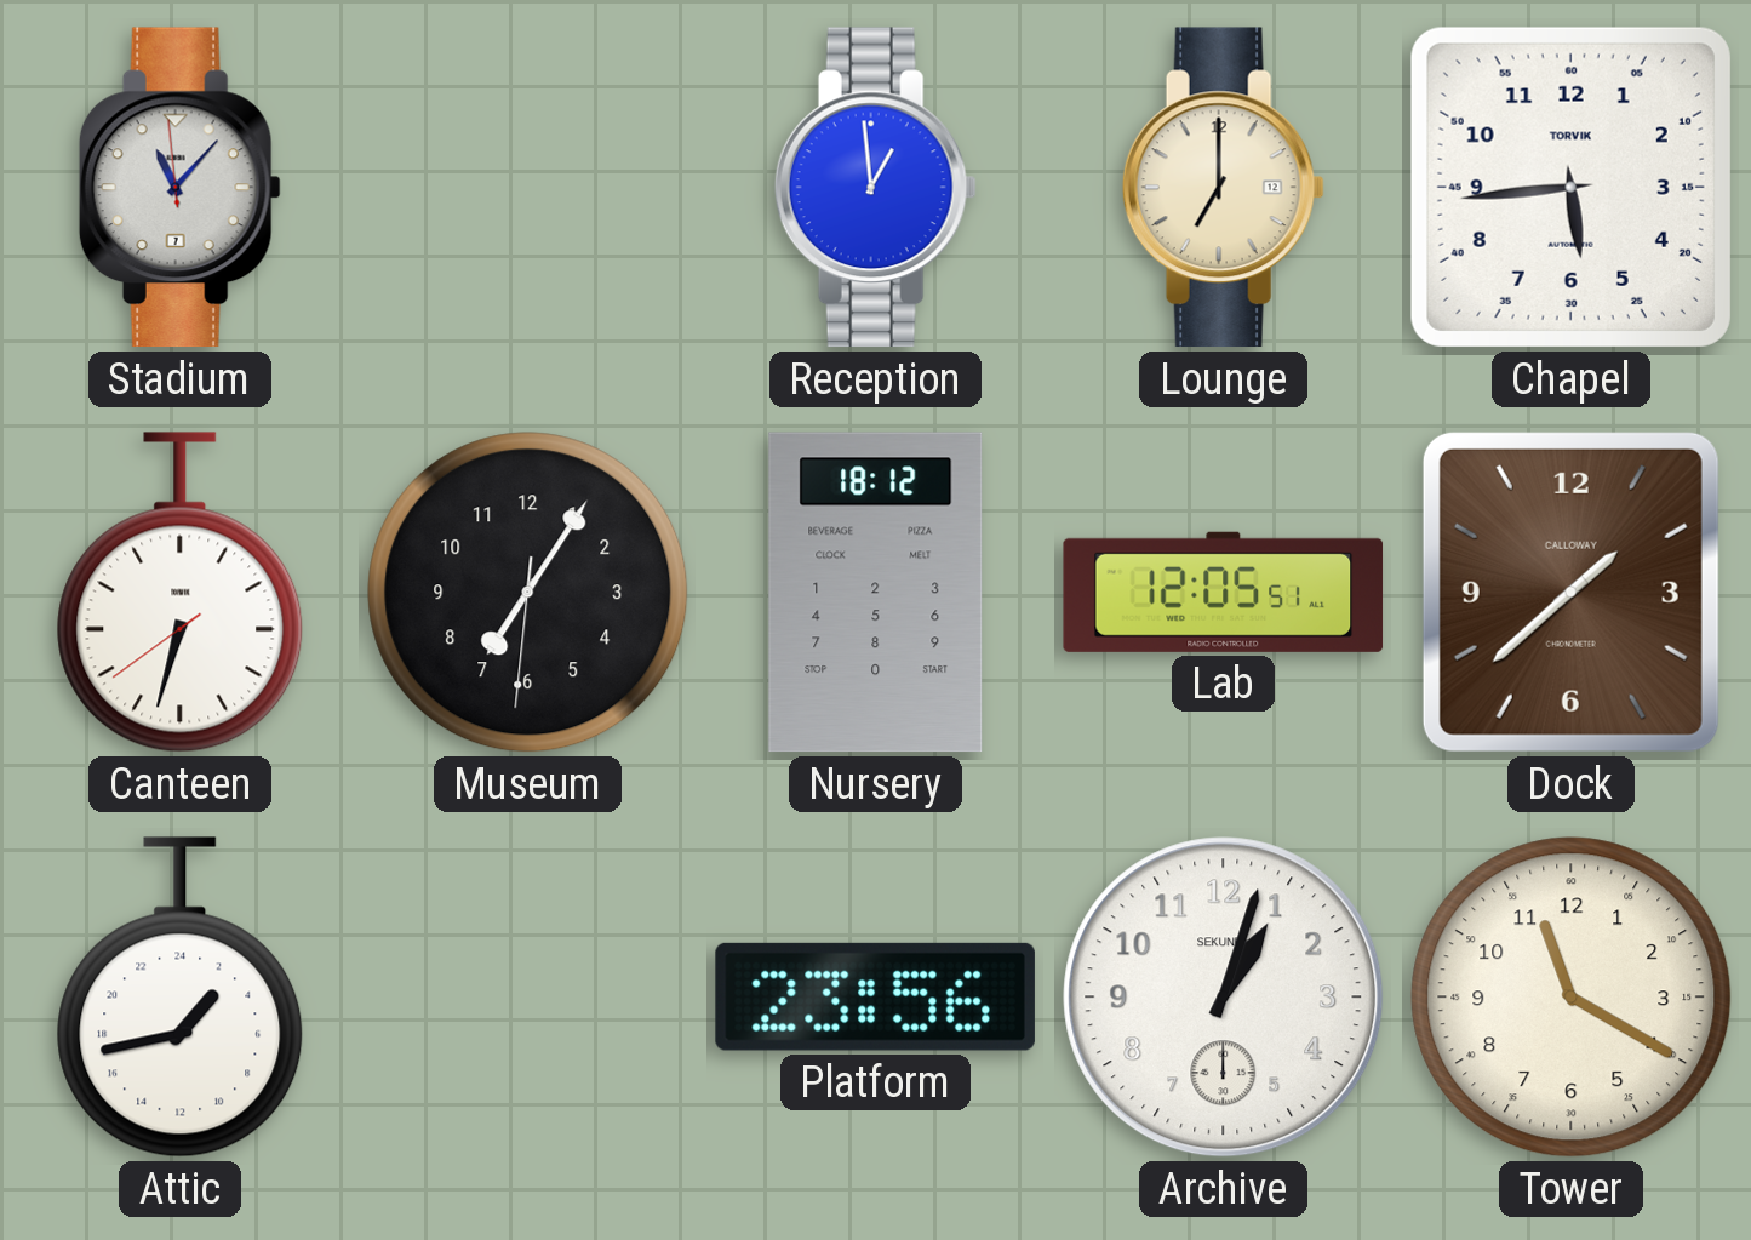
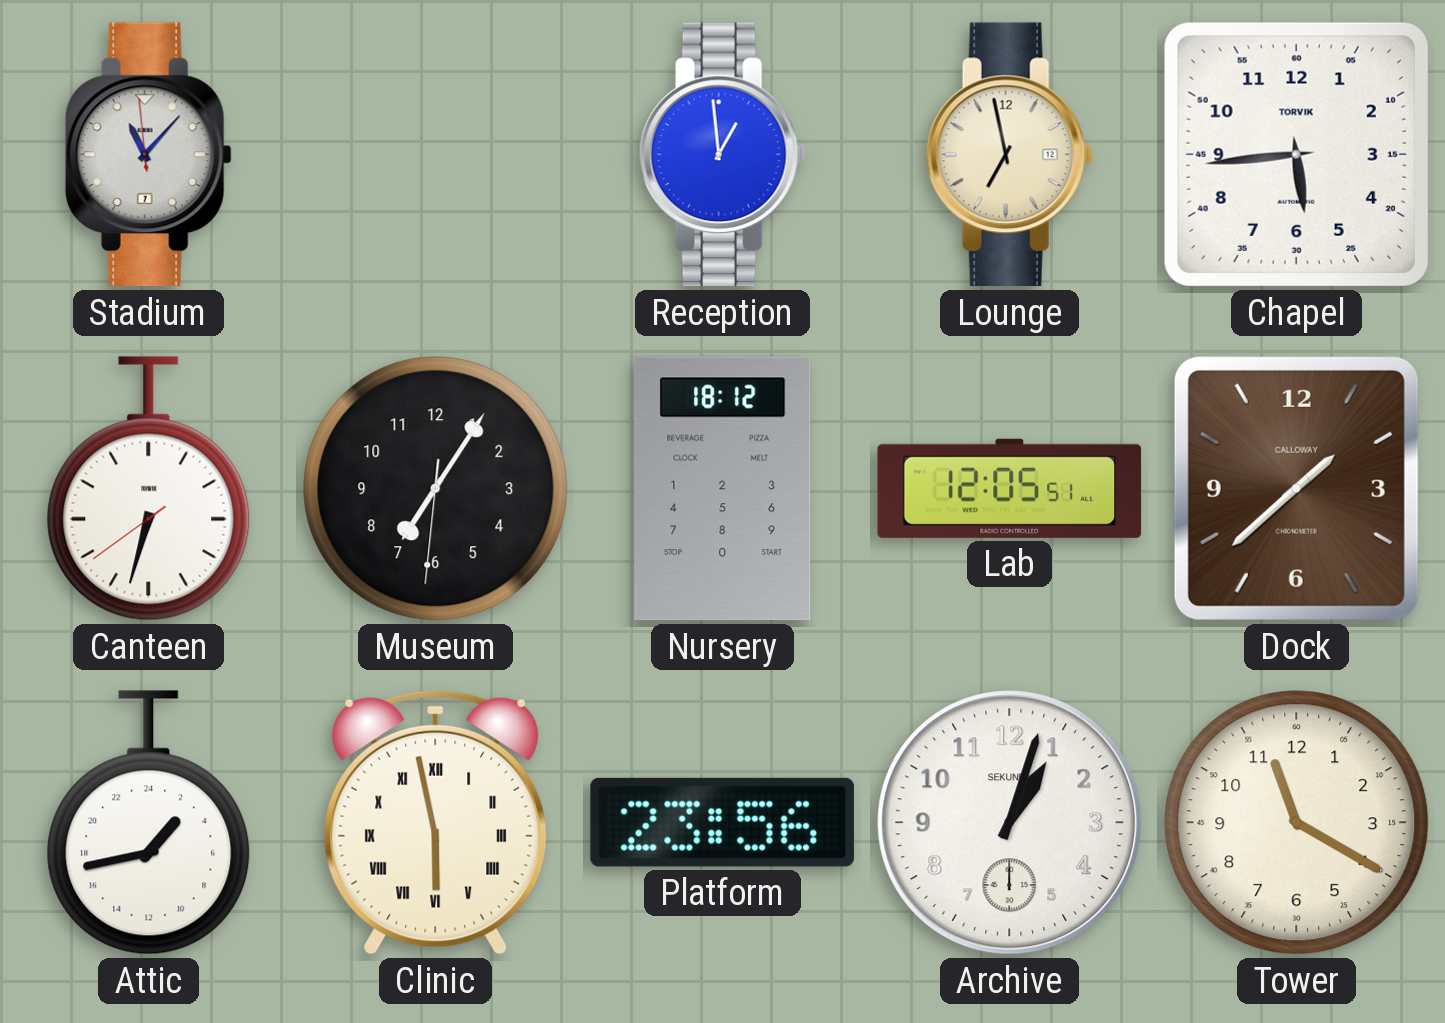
Lounge: 7:00 -> 6:58 (1009, 155)
Clinic: none -> 5:58 (436, 822)
